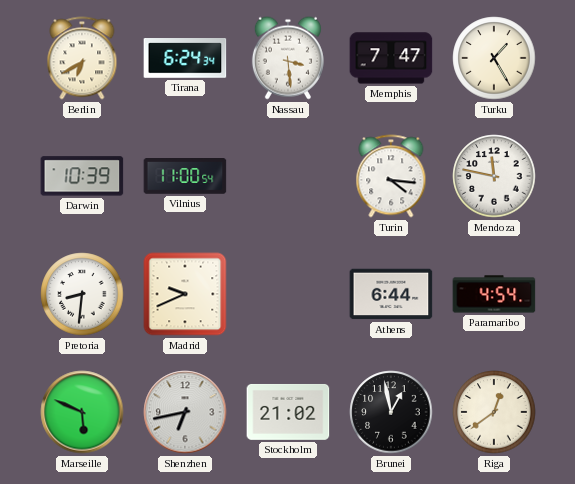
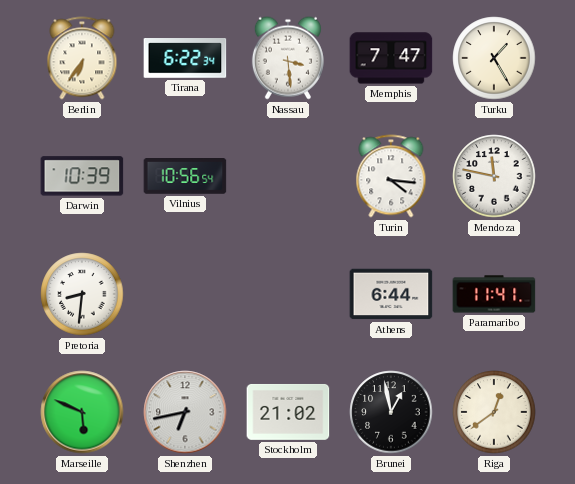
Berlin: 6:40 -> 6:36 (82, 58)
Tirana: 6:24 -> 6:22 (185, 58)
Vilnius: 11:00 -> 10:56 (185, 176)
Madrid: 9:41 -> none (185, 294)
Paramaribo: 4:54 -> 11:41 (494, 294)
